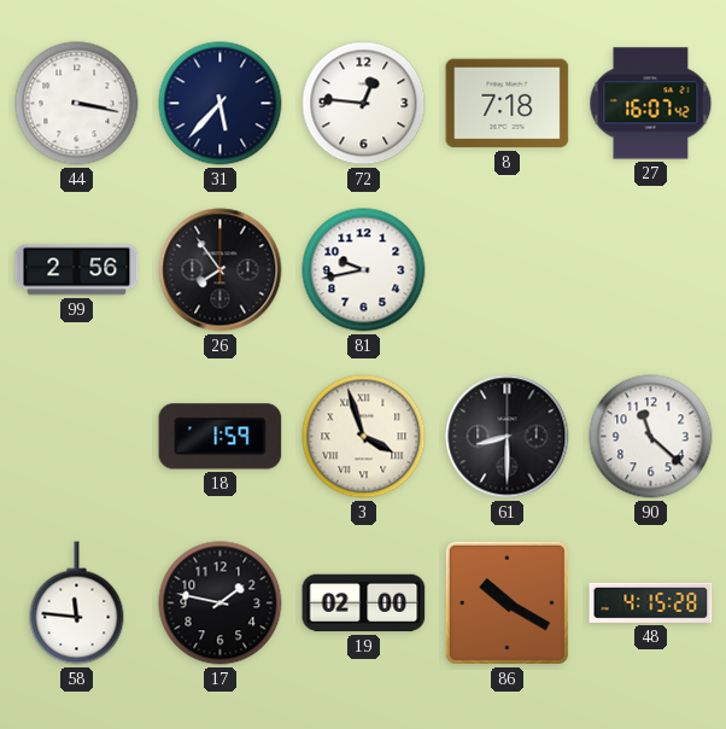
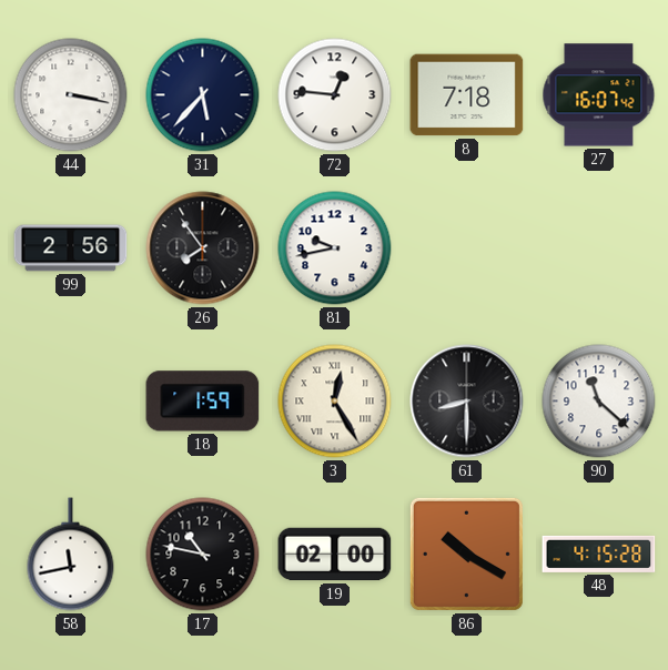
3: 3:57 -> 12:25 (335, 402)
58: 11:46 -> 11:43 (71, 555)
17: 1:47 -> 10:47 (203, 555)
